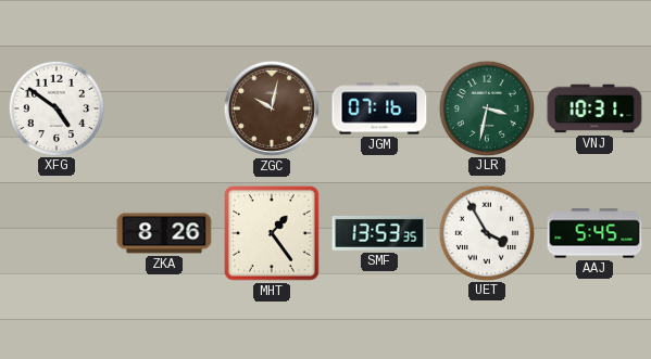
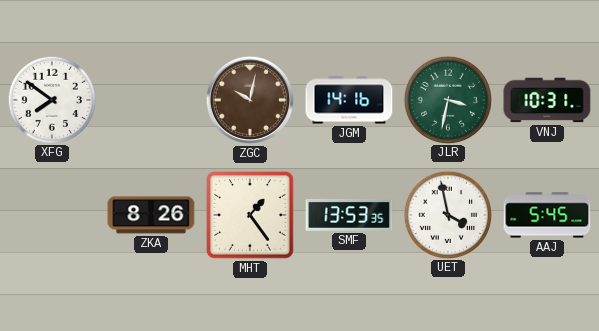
XFG: 4:51 -> 7:51 (51, 99)
JGM: 07:16 -> 14:16 (349, 100)
UET: 3:55 -> 3:58 (447, 214)
